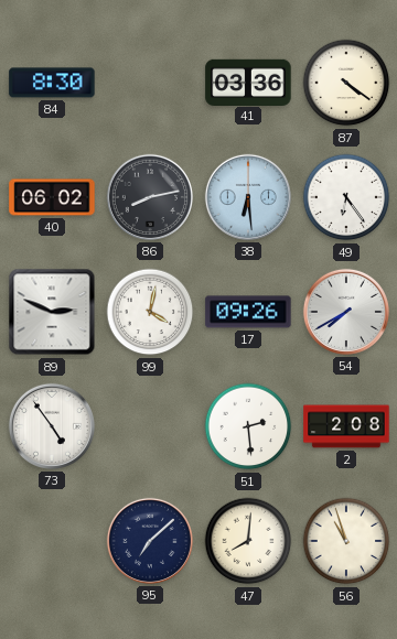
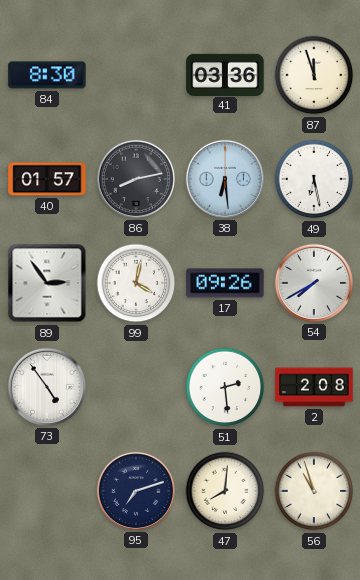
87: 4:21 -> 11:57 (314, 75)
40: 06:02 -> 01:57 (47, 179)
49: 6:24 -> 6:28 (314, 179)
89: 2:49 -> 2:54 (47, 283)
95: 7:08 -> 7:12 (136, 491)
